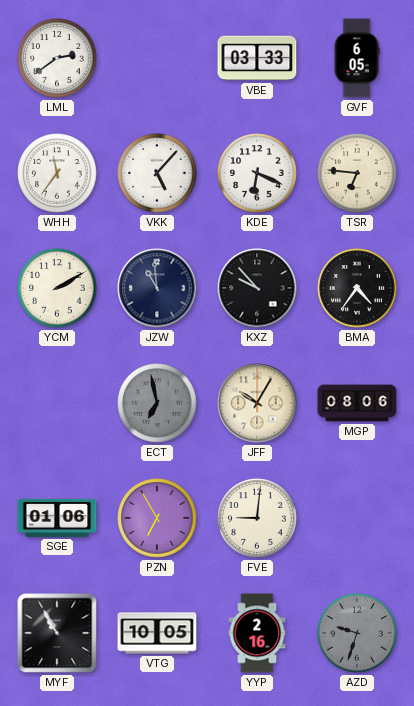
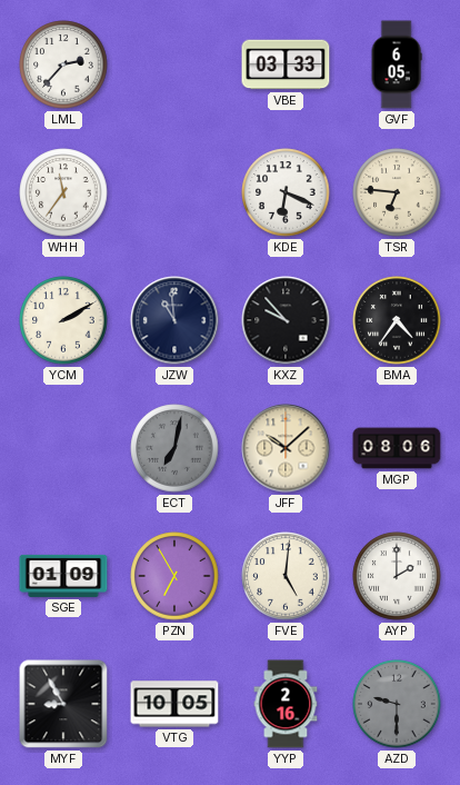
LML: 2:39 -> 2:37 (63, 64)
VKK: 5:07 -> none (157, 173)
ECT: 6:58 -> 7:02 (174, 448)
JFF: 10:05 -> 10:08 (286, 448)
SGE: 01:06 -> 01:09 (63, 576)
FVE: 9:01 -> 5:01 (286, 576)
AYP: none -> 2:00 (397, 576)
MYF: 10:55 -> 8:55 (63, 704)
AZD: 9:33 -> 9:30 (397, 704)
